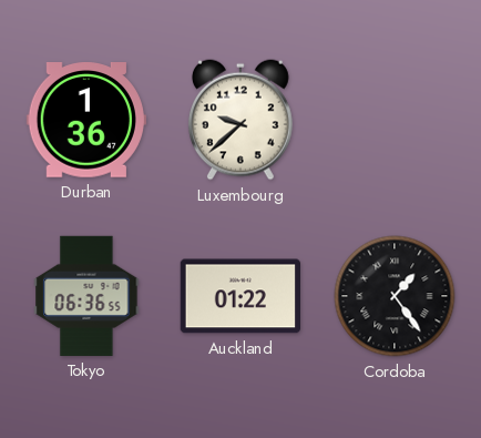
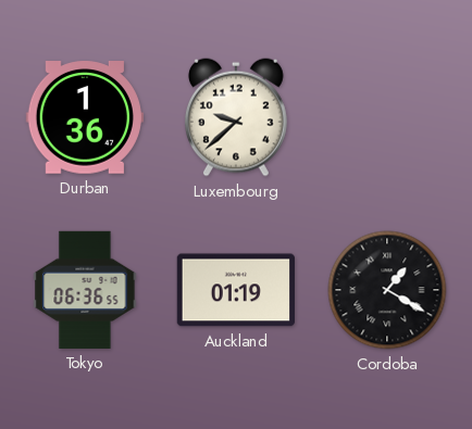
Auckland: 01:22 -> 01:19 (236, 290)
Cordoba: 1:24 -> 1:20 (387, 290)
